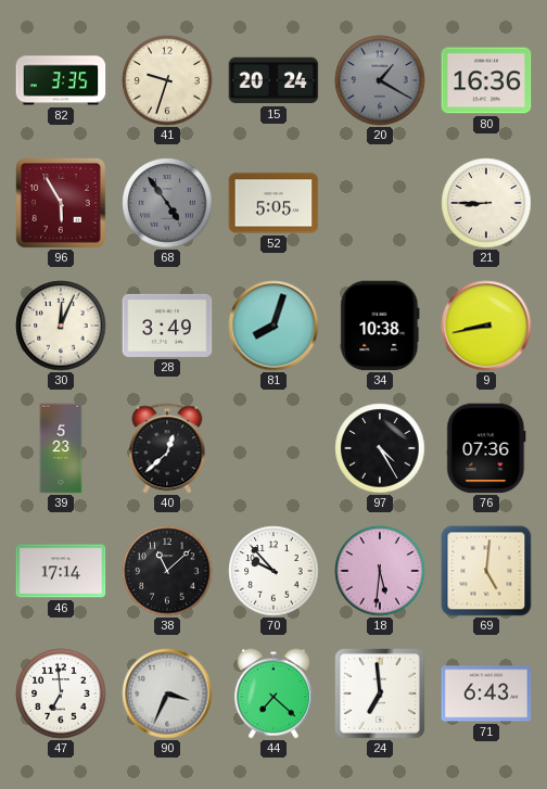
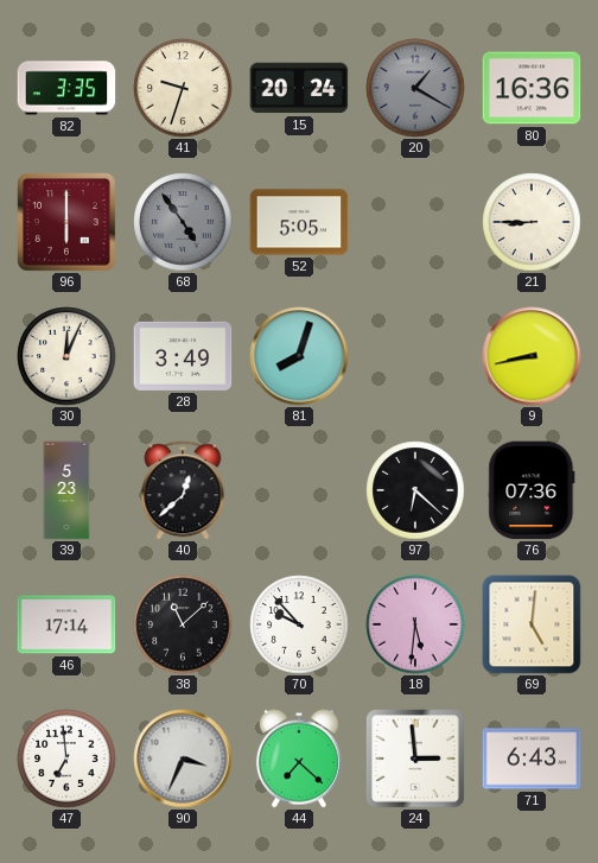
96: 5:55 -> 6:00 (66, 222)
34: 10:38 -> none (380, 326)
97: 4:25 -> 6:22 (415, 490)
24: 6:59 -> 2:59 (415, 759)
